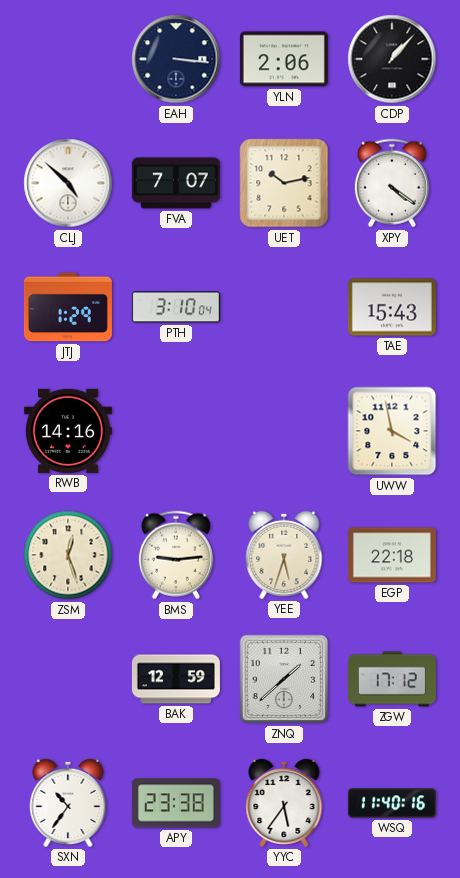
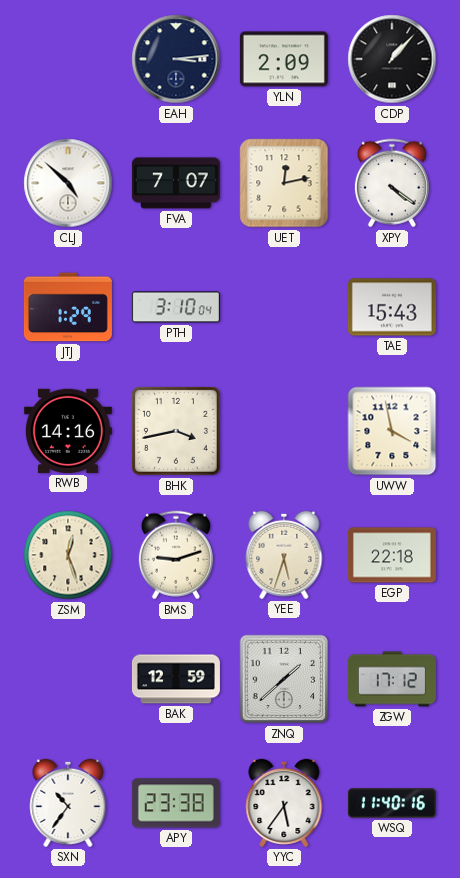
EAH: 3:16 -> 3:14 (176, 59)
YLN: 2:06 -> 2:09 (284, 59)
UET: 10:13 -> 12:13 (284, 183)
BHK: none -> 3:43 (176, 431)
BMS: 9:14 -> 9:12 (176, 555)
